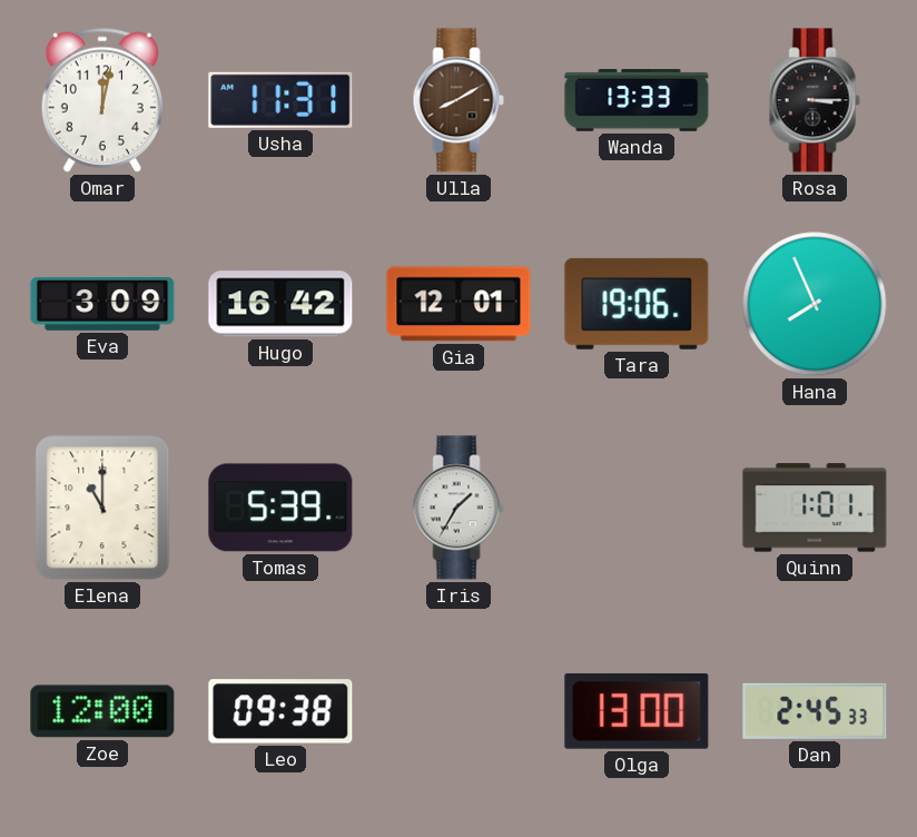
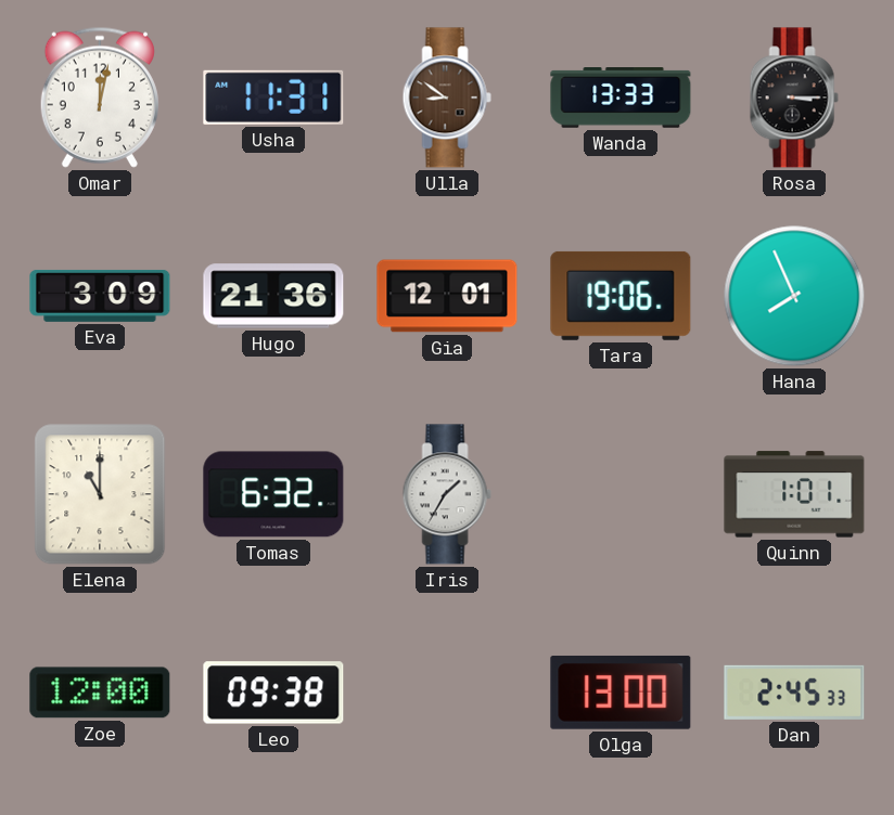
Ulla: 8:10 -> 8:51 (447, 98)
Hugo: 16:42 -> 21:36 (273, 296)
Tomas: 5:39 -> 6:32 (273, 494)
